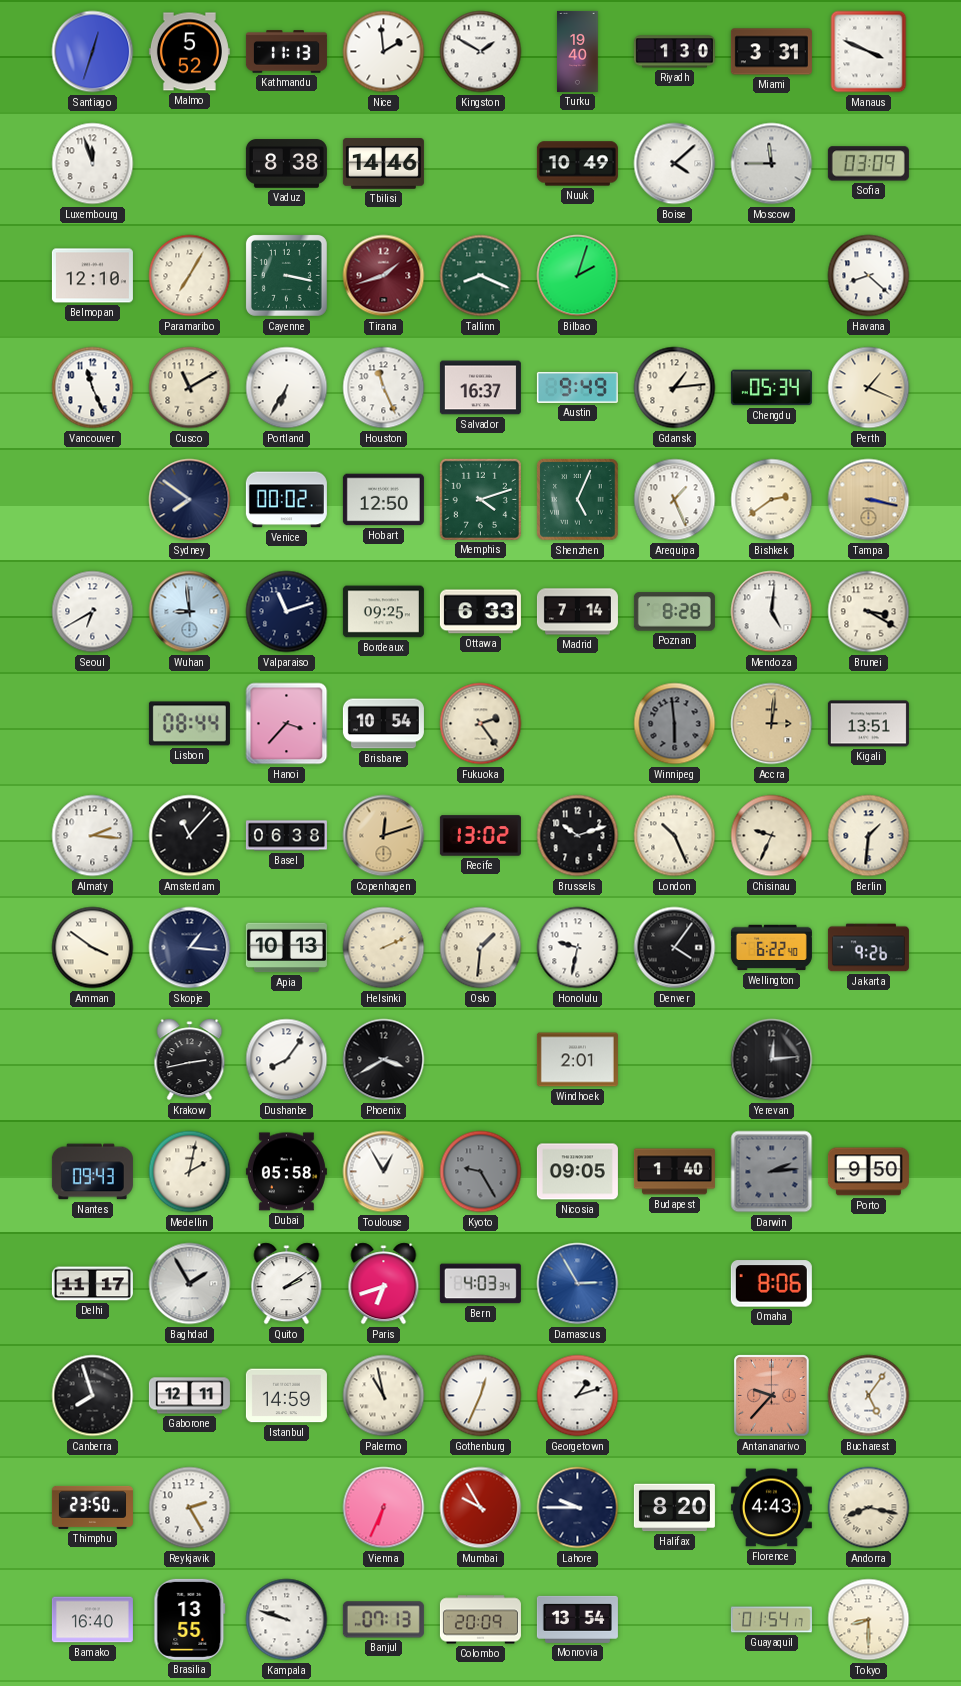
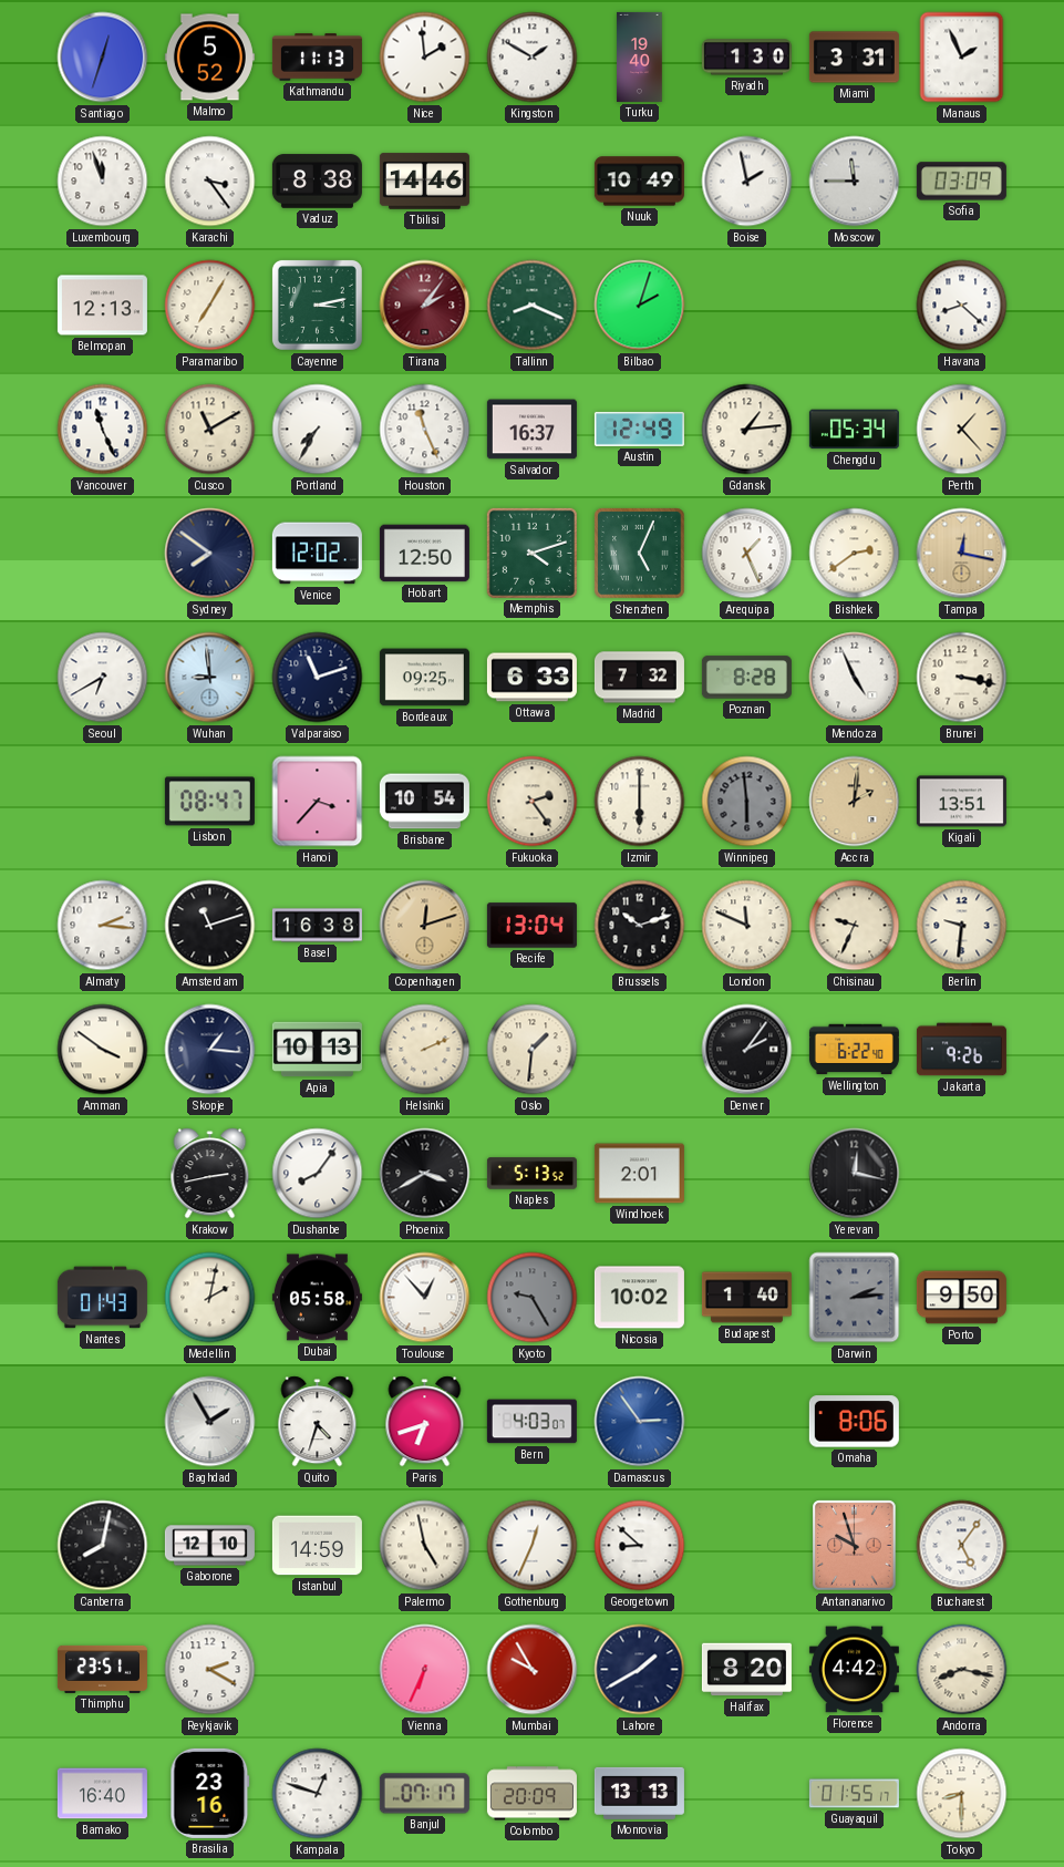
Manaus: 3:49 -> 1:56 (962, 58)
Karachi: none -> 3:24 (210, 182)
Boise: 4:08 -> 1:58 (747, 182)
Belmopan: 12:10 -> 12:13 (102, 306)
Cayenne: 3:17 -> 3:13 (317, 305)
Tirana: 1:42 -> 2:06 (425, 306)
Portland: 6:35 -> 7:35 (318, 430)
Austin: 9:49 -> 12:49 (639, 429)
Perth: 1:19 -> 1:23 (962, 430)
Venice: 00:02 -> 12:02 (317, 554)
Tampa: 3:17 -> 12:17 (962, 554)
Madrid: 7:14 -> 7:32 (639, 678)
Mendoza: 5:01 -> 4:56 (855, 678)
Brunei: 3:20 -> 3:17 (962, 678)
Lisbon: 08:44 -> 08:47 (209, 802)
Izmir: none -> 6:00 (640, 802)
Accra: 3:01 -> 2:01 (855, 802)
Amsterdam: 11:07 -> 11:12 (210, 926)
Basel: 06:38 -> 16:38 (317, 926)
Recife: 13:02 -> 13:04 (531, 926)
London: 10:26 -> 11:49 (747, 926)
Berlin: 1:31 -> 9:31 (962, 926)
Honolulu: 9:32 -> none (578, 948)
Denver: 4:06 -> 2:06 (747, 1050)
Naples: none -> 5:13 (531, 1174)
Yerevan: 12:14 -> 12:17 (855, 1174)
Nantes: 09:43 -> 01:43 (102, 1298)
Toulouse: 12:55 -> 12:53 (425, 1298)
Nicosia: 09:05 -> 10:02 (639, 1298)
Delhi: 11:17 -> none (92, 1284)
Quito: 2:09 -> 4:33 (318, 1422)
Bern: 4:03:34 -> 4:03:07 (531, 1422)
Damascus: 2:55 -> 2:54 (640, 1422)
Canberra: 7:57 -> 8:02 (103, 1546)
Gaborone: 12:11 -> 12:10 (209, 1546)
Palermo: 10:58 -> 4:58 (425, 1546)
Georgetown: 1:12 -> 8:52 (640, 1546)
Antananarivo: 9:37 -> 9:57 (855, 1546)
Thimphu: 23:50 -> 23:51 (102, 1669)
Reykjavik: 2:25 -> 2:20 (210, 1670)
Lahore: 9:45 -> 1:40 (640, 1670)
Florence: 4:43 -> 4:42 (854, 1670)
Brasilia: 13:55 -> 23:16 (210, 1793)
Kampala: 9:48 -> 12:48 (318, 1794)
Banjul: 07:13 -> 07:17 (424, 1794)
Monrovia: 13:54 -> 13:13 (639, 1793)
Guayaquil: 01:54 -> 01:55 (854, 1794)
